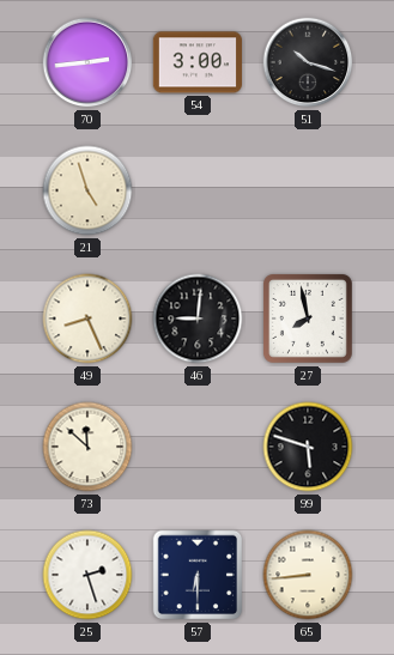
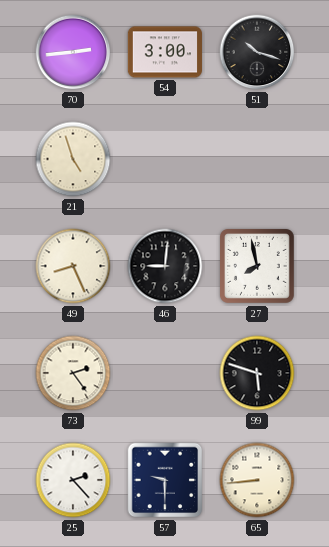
73: 11:52 -> 2:24 (73, 373)
25: 2:27 -> 2:23 (73, 480)
57: 6:30 -> 9:30 (165, 480)
